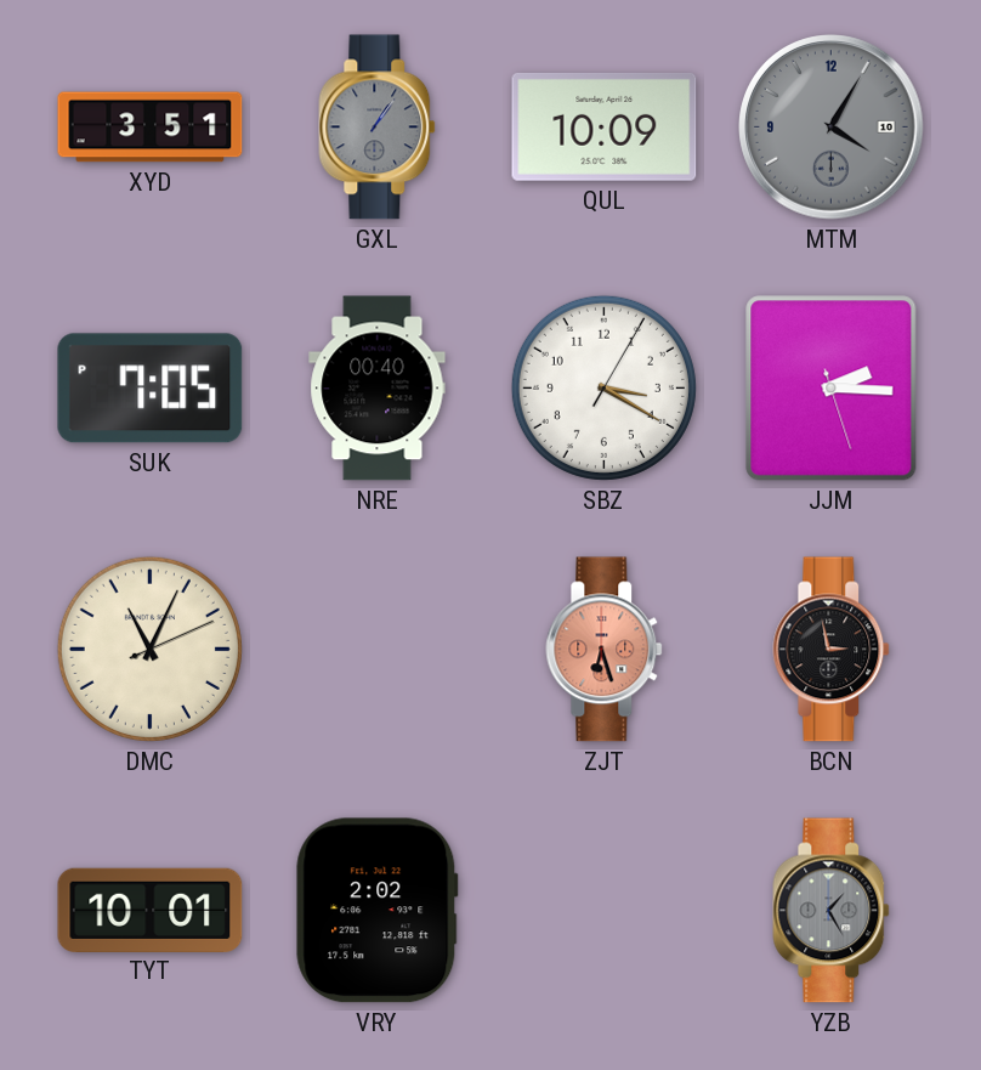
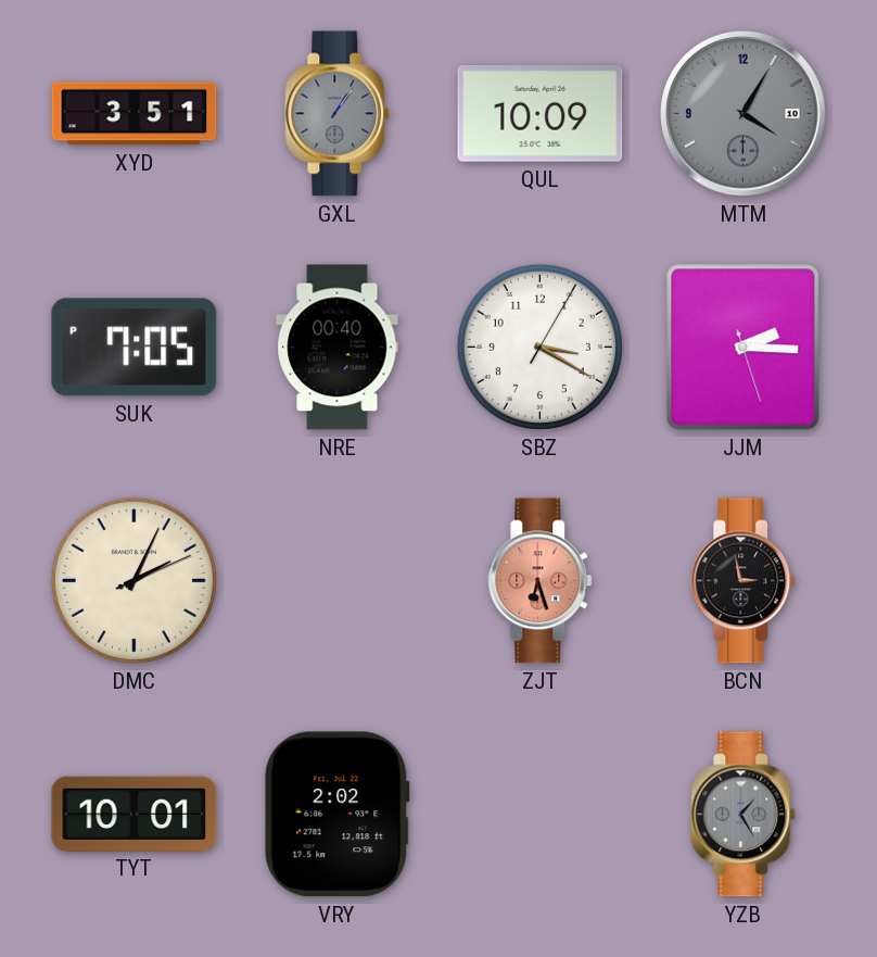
DMC: 11:04 -> 2:04 (134, 580)
